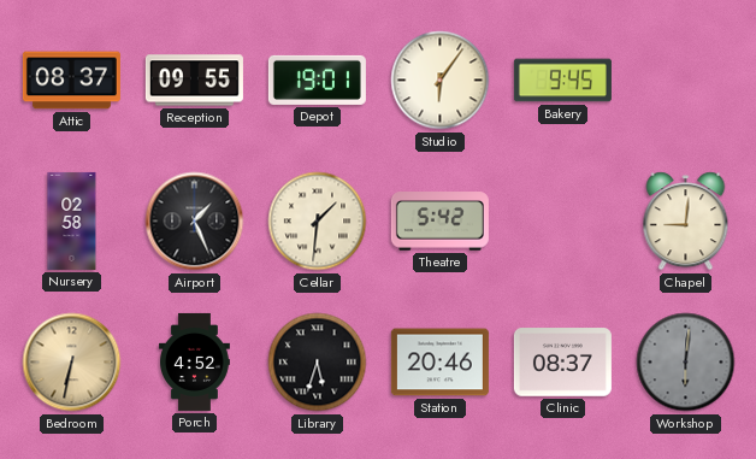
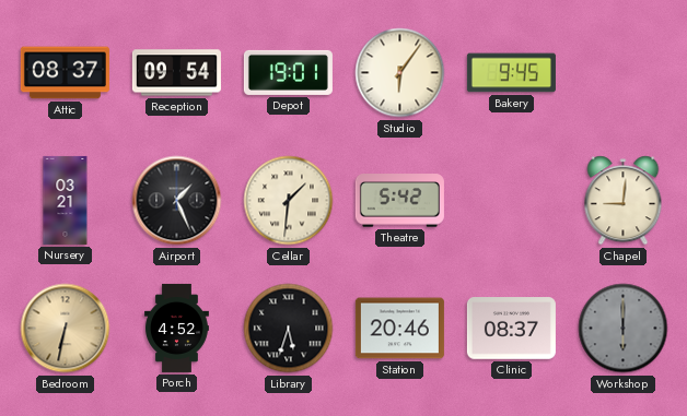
Reception: 09:55 -> 09:54 (176, 73)
Nursery: 02:58 -> 03:21 (66, 200)
Workshop: 6:01 -> 6:00 (624, 329)
